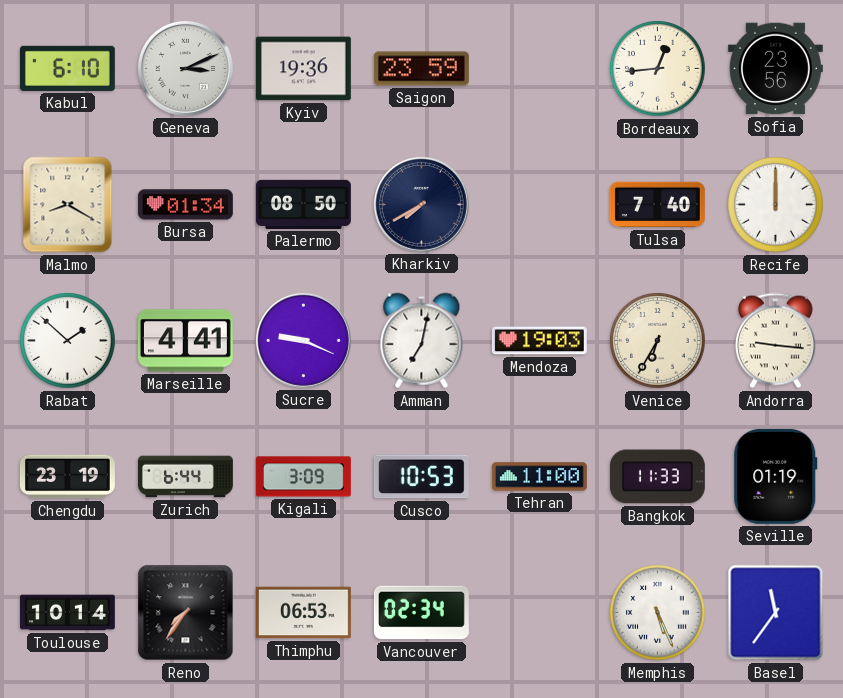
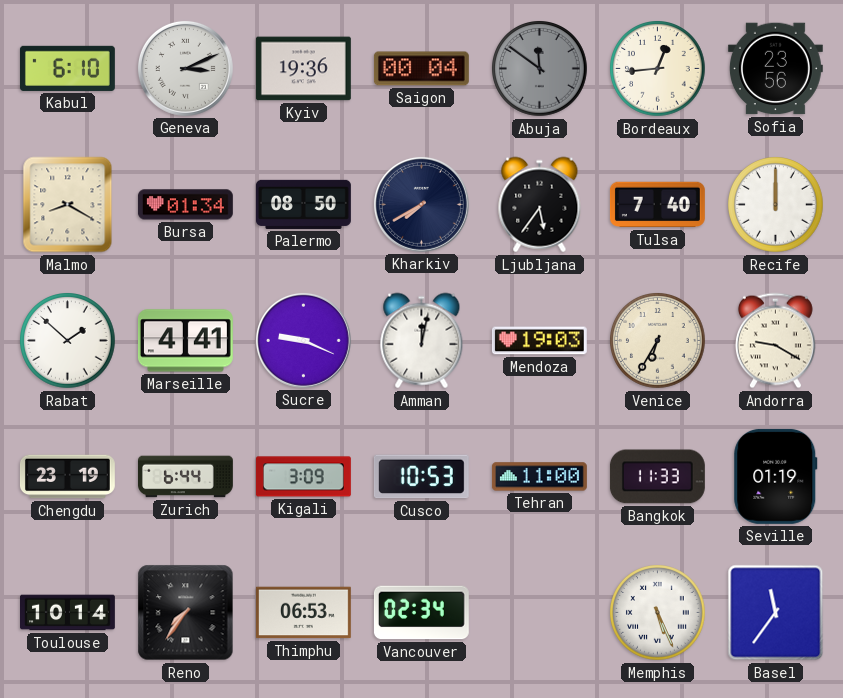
Saigon: 23:59 -> 00:04 (421, 69)
Abuja: none -> 11:51 (540, 69)
Ljubljana: none -> 5:36 (540, 205)
Amman: 7:02 -> 12:02 (422, 341)
Andorra: 9:16 -> 9:20 (775, 341)
